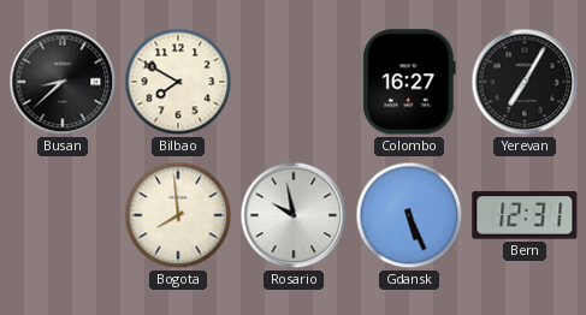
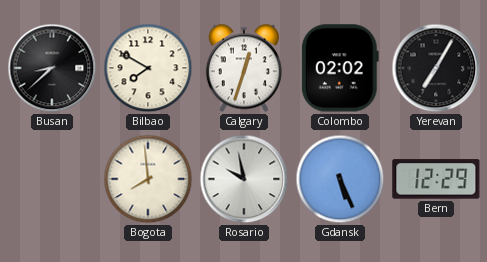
Calgary: none -> 12:33 (244, 68)
Colombo: 16:27 -> 02:02 (340, 68)
Bern: 12:31 -> 12:29 (436, 179)
